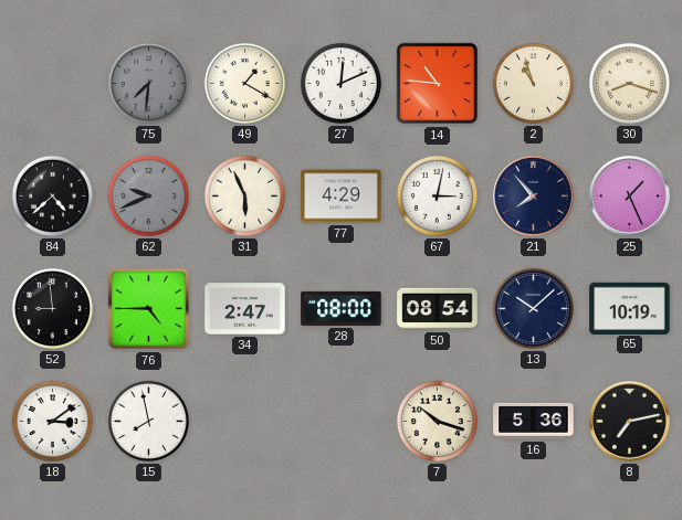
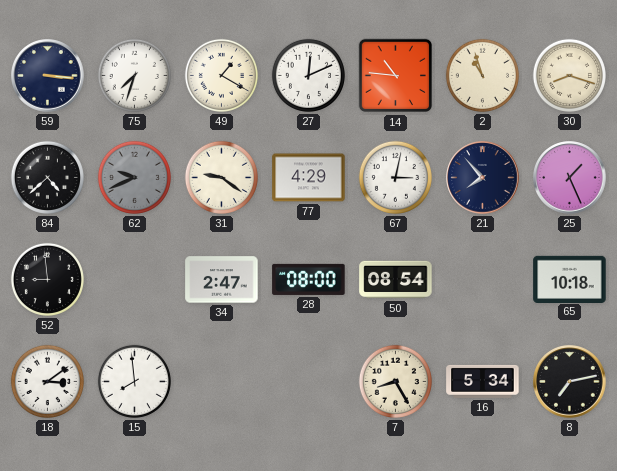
59: none -> 3:16 (48, 76)
75: 7:31 -> 7:33 (134, 75)
75 dial: grey -> white (134, 75)
31: 5:56 -> 9:21 (221, 177)
76: 4:45 -> none (149, 309)
13: 10:08 -> none (533, 308)
65: 10:19 -> 10:18 (570, 279)
15: 7:58 -> 7:59 (134, 381)
7: 10:18 -> 8:25 (395, 381)
16: 5:36 -> 5:34 (483, 381)
